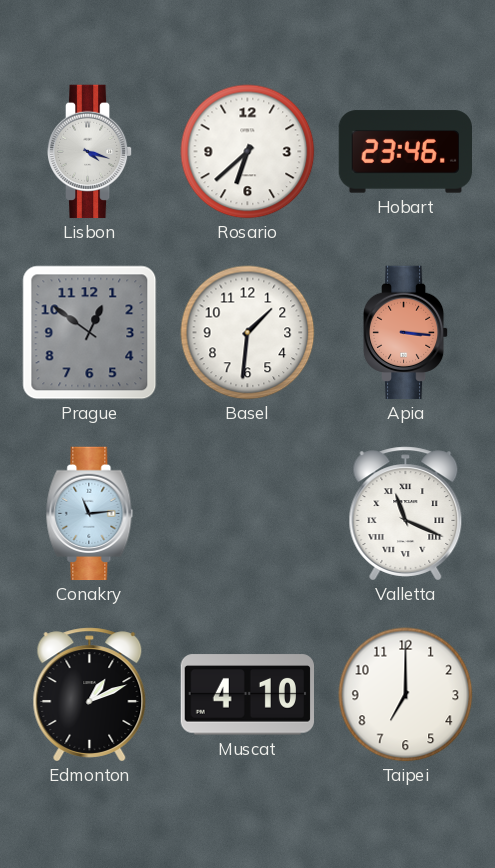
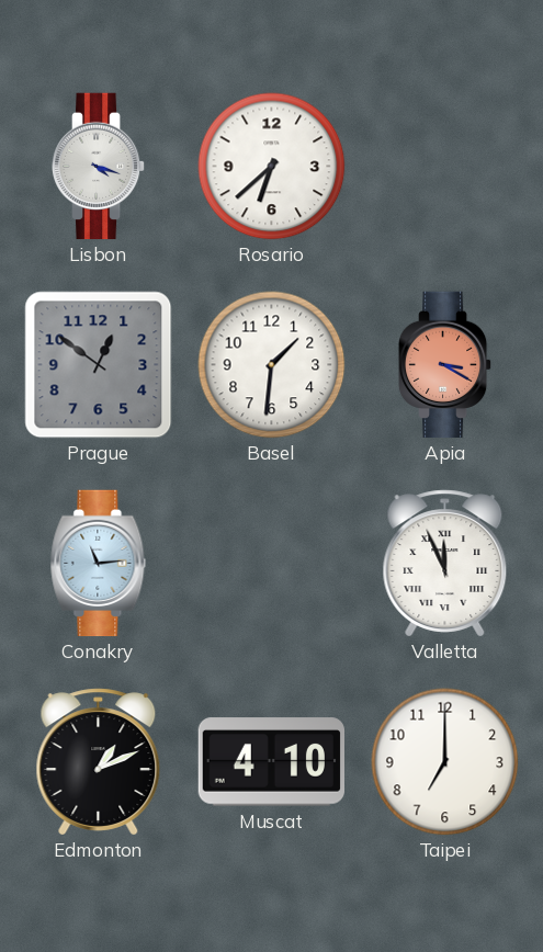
Hobart: 23:46 -> none (405, 152)
Apia: 3:16 -> 3:20 (445, 365)
Valletta: 11:19 -> 11:56 (445, 564)
